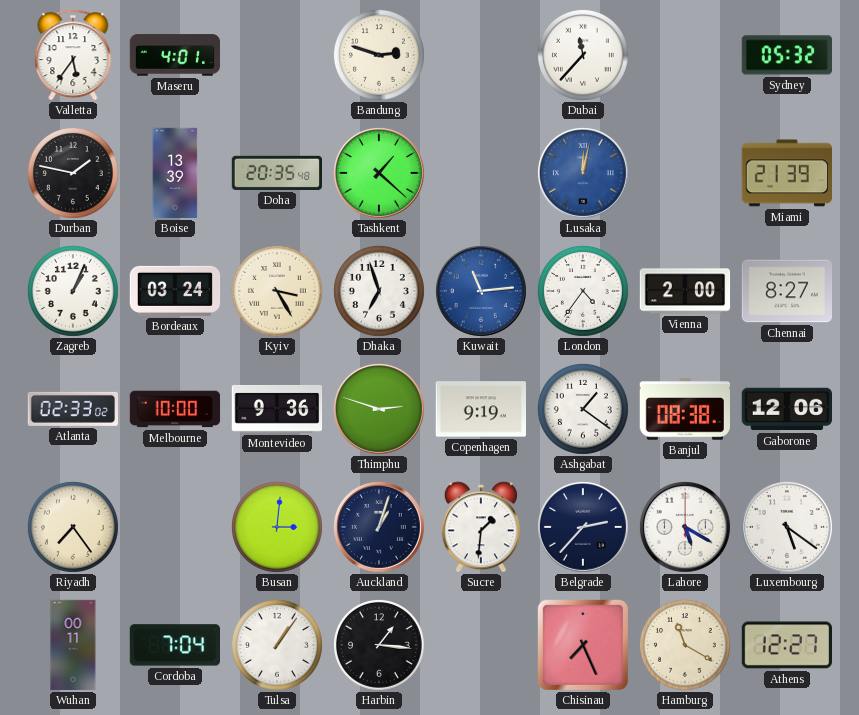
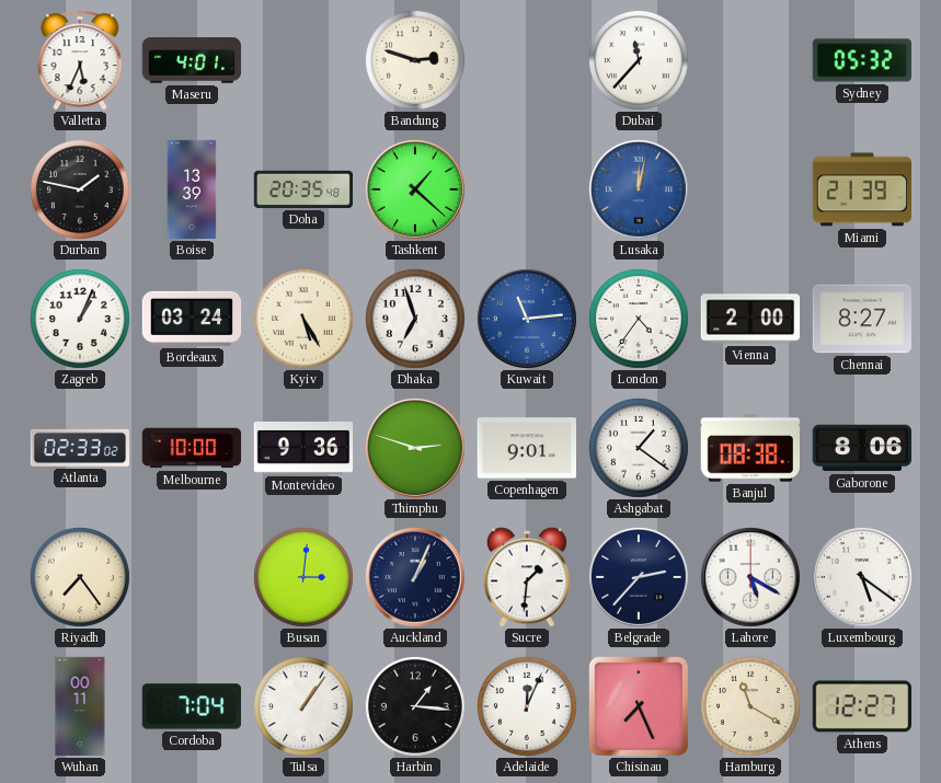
Valletta: 5:36 -> 5:34 (80, 60)
Kyiv: 3:25 -> 5:25 (303, 319)
Copenhagen: 9:19 -> 9:01 (526, 448)
Gaborone: 12:06 -> 8:06 (861, 448)
Auckland: 1:03 -> 1:04 (415, 577)
Adelaide: none -> 12:04 (527, 706)
